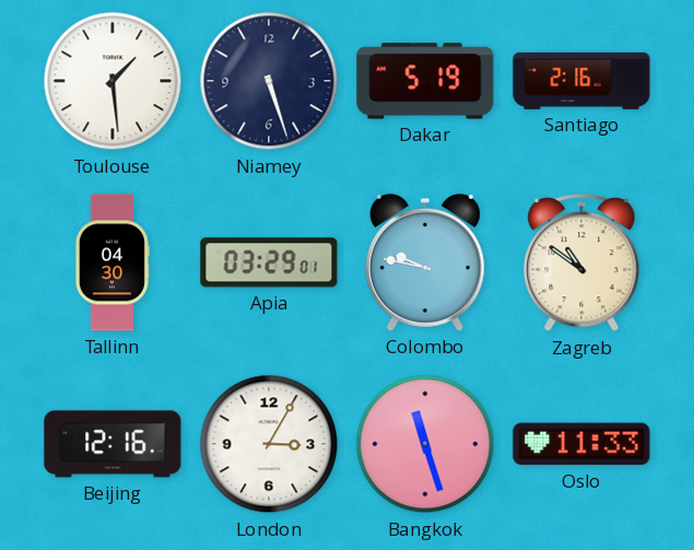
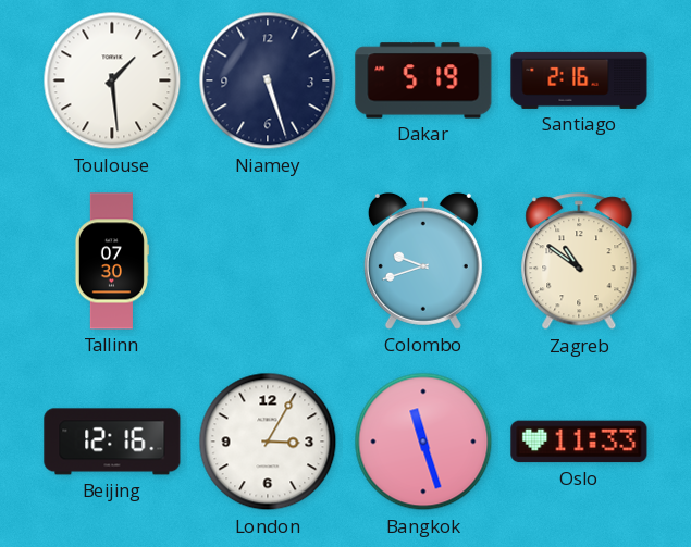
Tallinn: 04:30 -> 07:30 (111, 261)
Apia: 03:29 -> none (269, 262)
Colombo: 9:47 -> 9:42 (423, 261)
